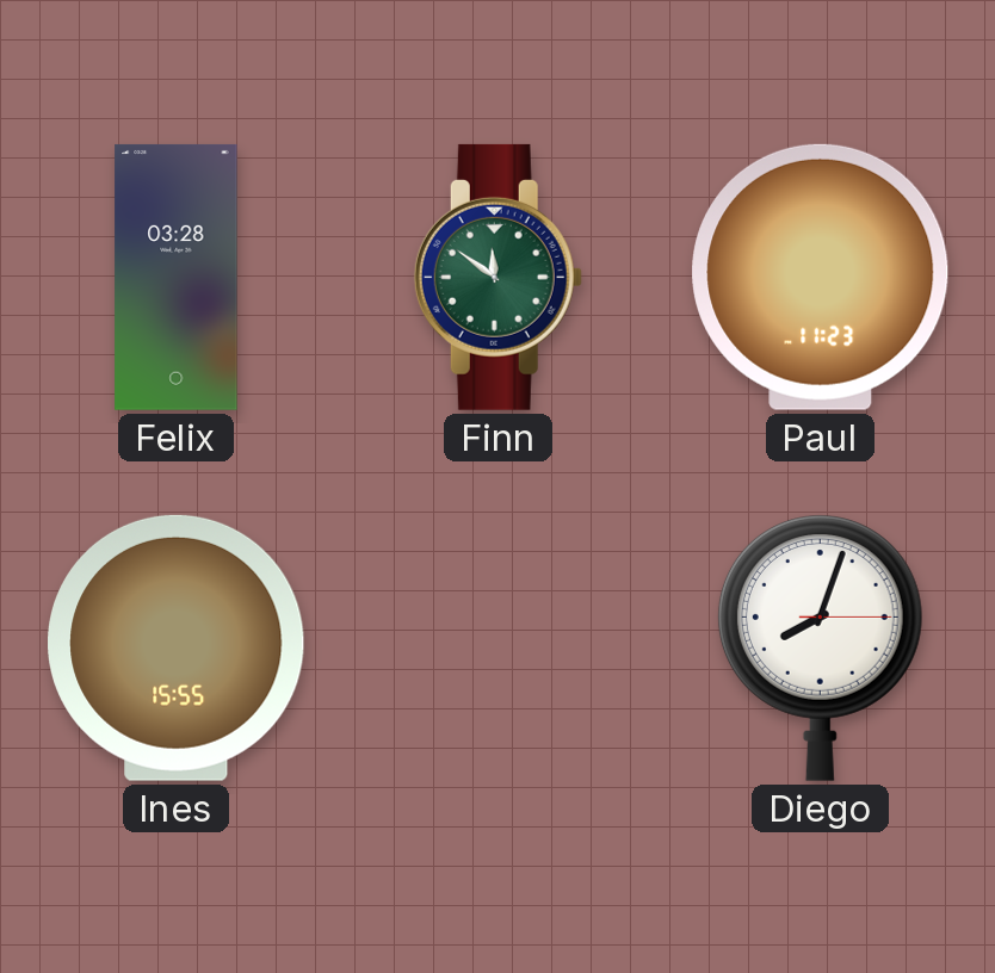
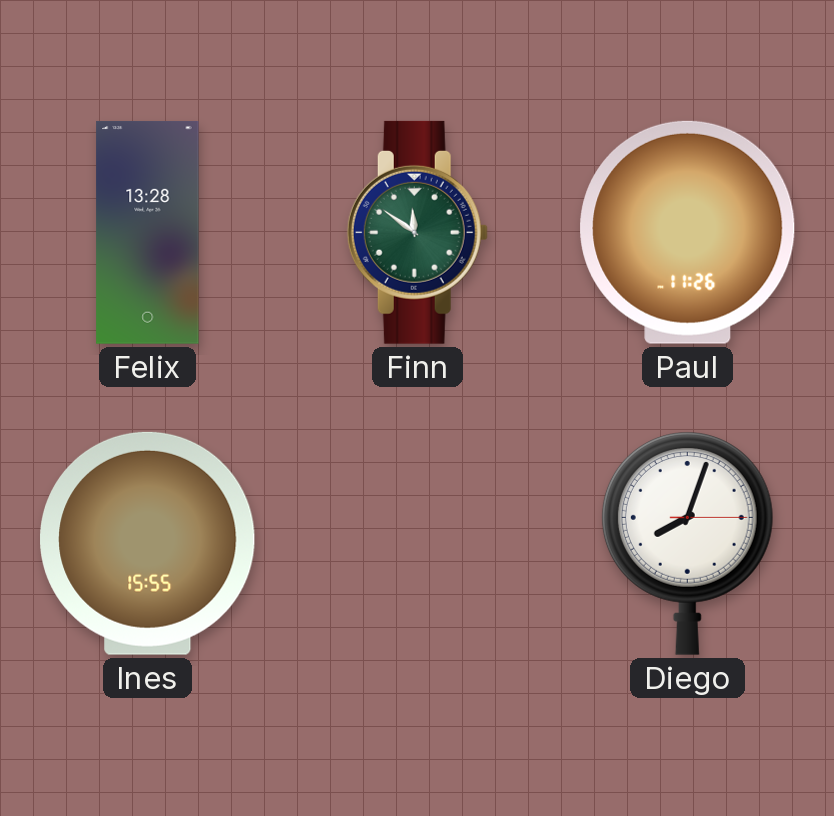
Felix: 03:28 -> 13:28 (148, 232)
Paul: 11:23 -> 11:26 (688, 232)
